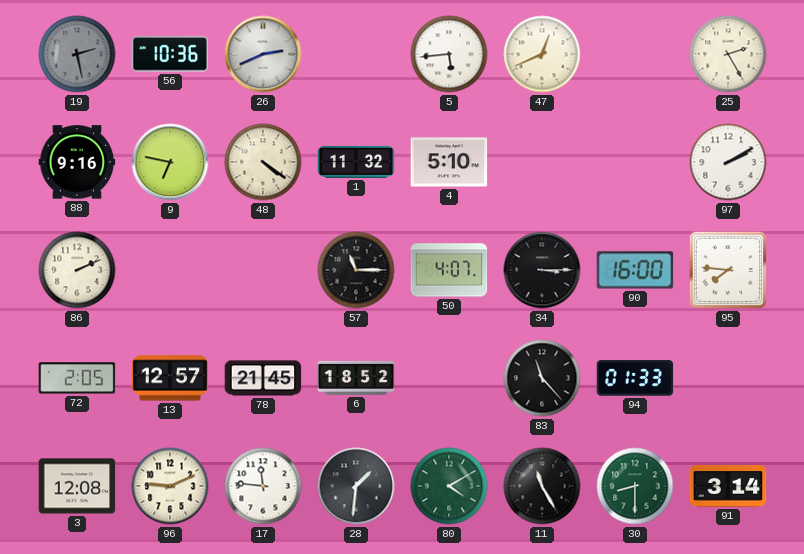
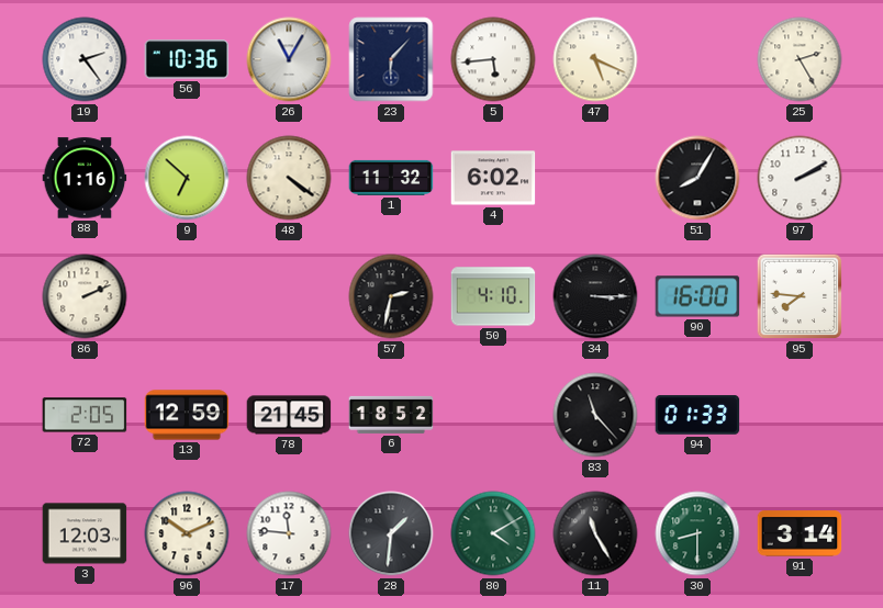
19: 2:28 -> 2:24 (85, 59)
19 dial: grey -> white (85, 59)
26: 2:41 -> 11:05 (289, 59)
23: none -> 6:07 (391, 59)
47: 12:41 -> 5:19 (595, 59)
88: 9:16 -> 1:16 (85, 178)
9: 6:47 -> 6:52 (187, 178)
4: 5:10 -> 6:02 (493, 178)
51: none -> 8:05 (697, 178)
57: 11:15 -> 2:32 (391, 296)
50: 4:07 -> 4:10 (493, 296)
13: 12:57 -> 12:59 (187, 415)
3: 12:08 -> 12:03 (85, 533)
96: 9:11 -> 10:11 (187, 533)
